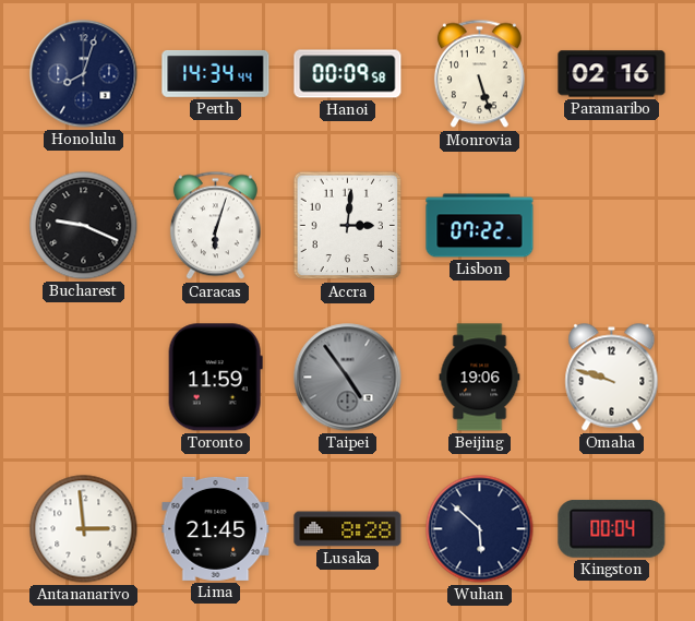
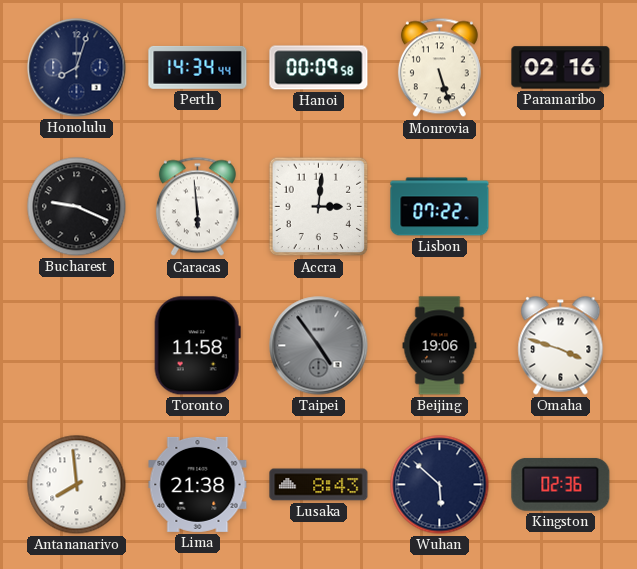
Caracas: 6:03 -> 5:59 (197, 207)
Toronto: 11:59 -> 11:58 (197, 346)
Omaha: 9:48 -> 3:48 (561, 346)
Antananarivo: 2:59 -> 7:59 (77, 485)
Lima: 21:45 -> 21:38 (198, 484)
Lusaka: 8:28 -> 8:43 (319, 485)
Kingston: 00:04 -> 02:36 (561, 484)
